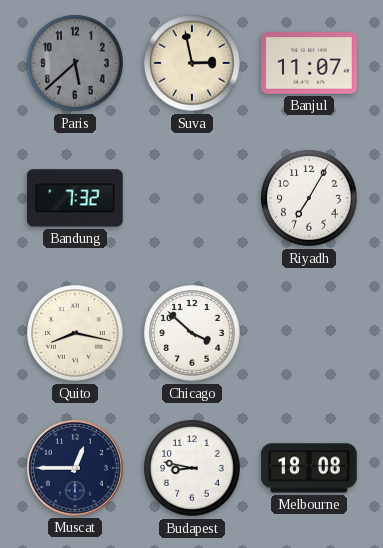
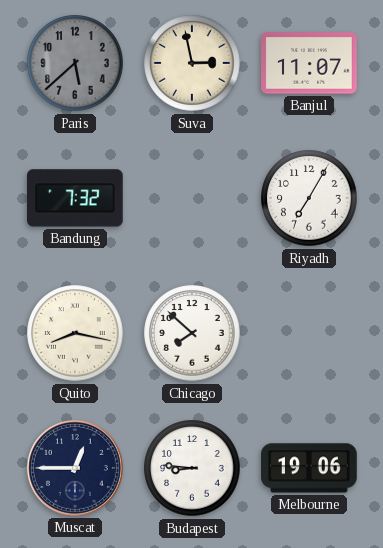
Chicago: 3:52 -> 7:52 (192, 333)
Budapest: 8:47 -> 8:46 (192, 468)
Melbourne: 18:08 -> 19:06 (309, 468)
